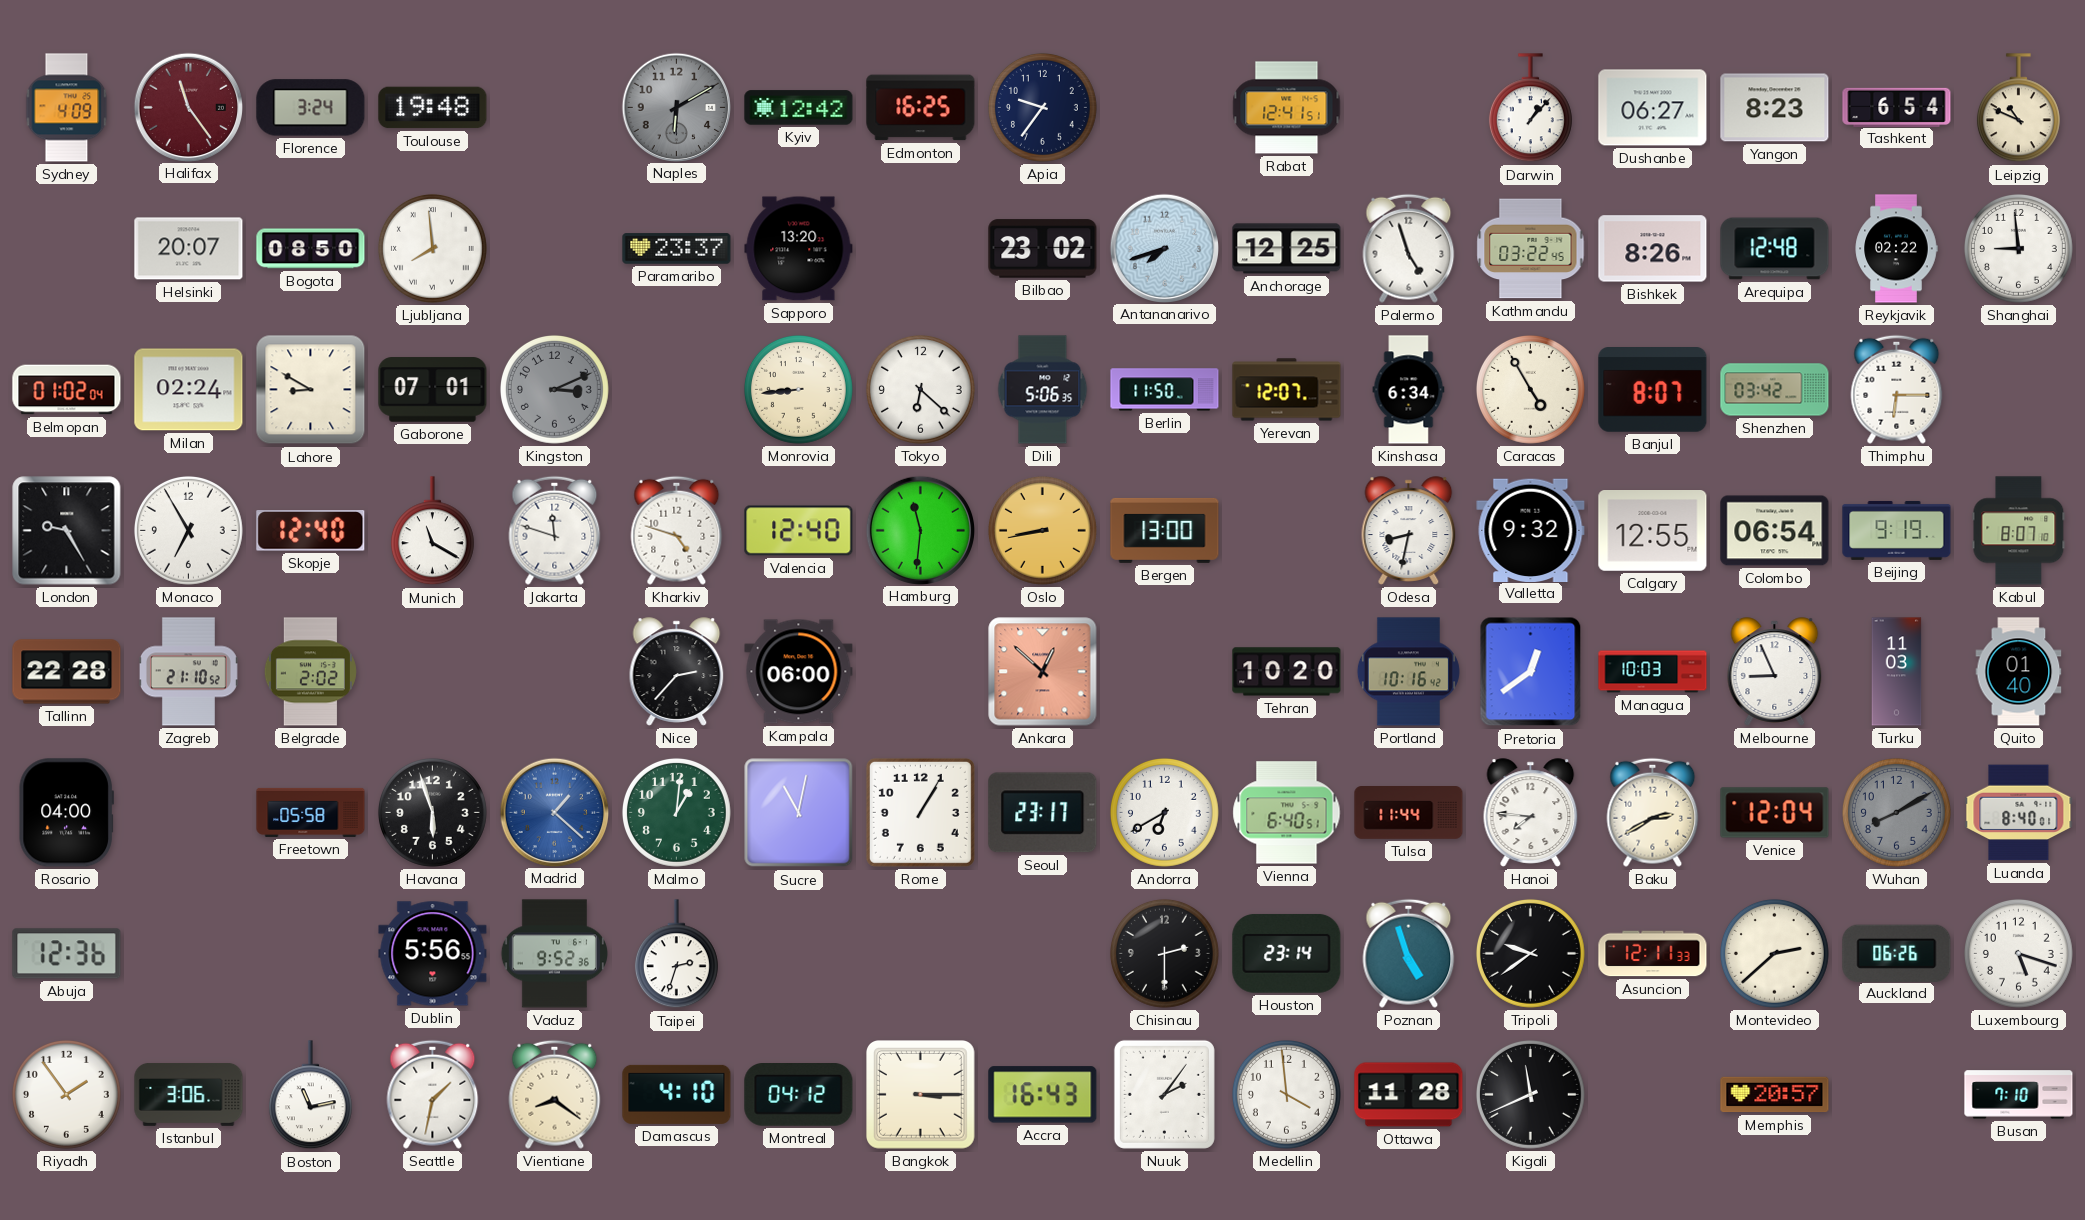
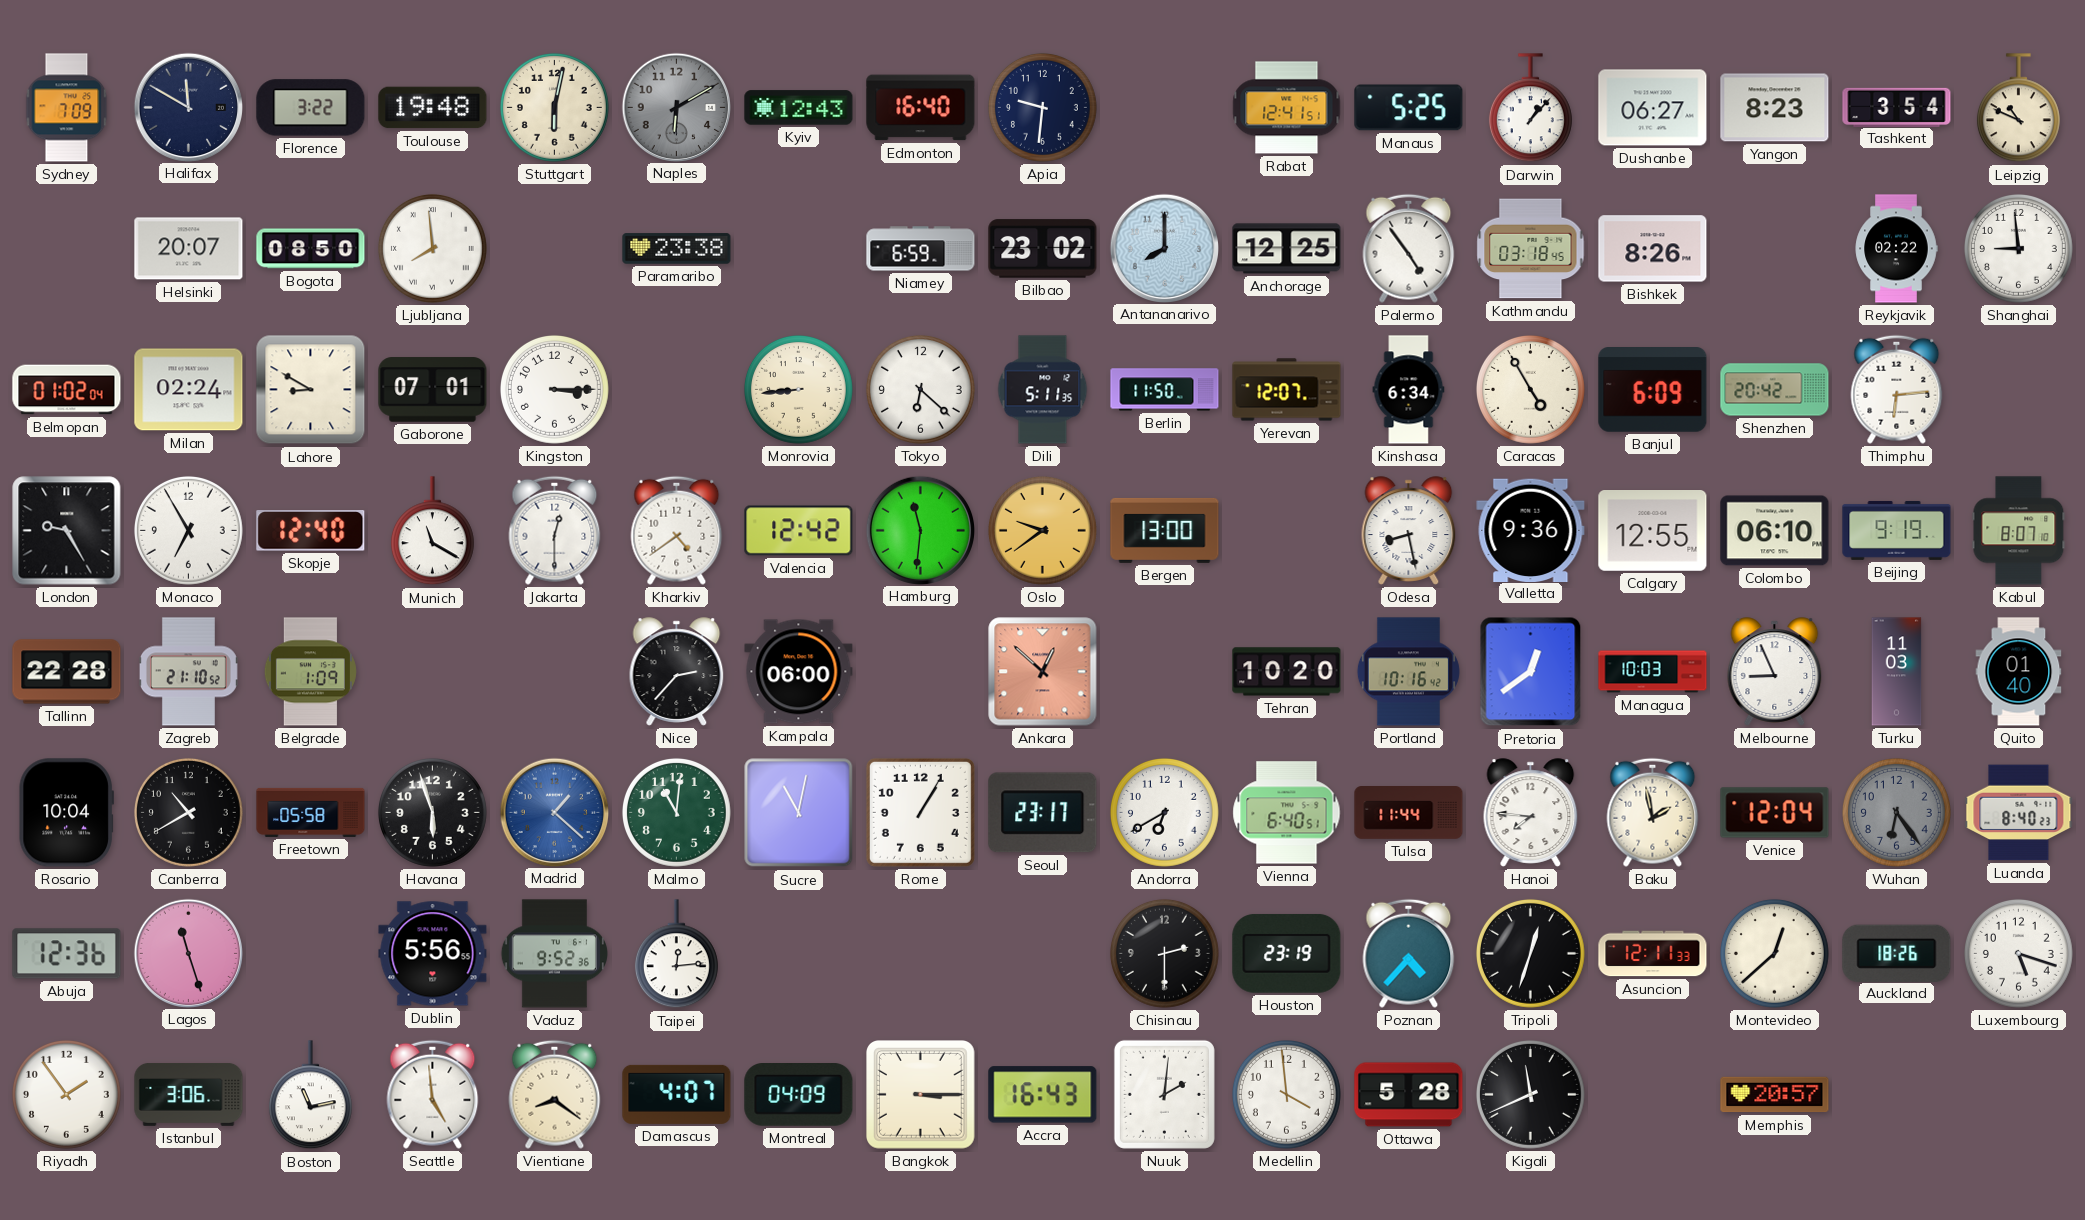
Sydney: 4:09 -> 7:09 (67, 108)
Halifax: 11:24 -> 11:50 (188, 107)
Halifax dial: burgundy -> navy (188, 107)
Florence: 3:24 -> 3:22 (311, 108)
Stuttgart: none -> 6:02 (554, 107)
Kyiv: 12:42 -> 12:43 (799, 108)
Edmonton: 16:25 -> 16:40 (921, 108)
Apia: 9:36 -> 9:31 (1042, 107)
Manaus: none -> 5:25 (1409, 108)
Tashkent: 6:54 -> 3:54 (1897, 107)
Paramaribo: 23:37 -> 23:38 (677, 249)
Sapporo: 13:20 -> none (799, 249)
Niamey: none -> 6:59 (921, 249)
Antananarivo: 7:42 -> 8:00 (1164, 248)
Palermo: 4:57 -> 4:54 (1409, 248)
Kathmandu: 03:22 -> 03:18 (1531, 249)
Arequipa: 12:48 -> none (1775, 249)
Kingston: 3:11 -> 3:15 (554, 389)
Kingston dial: grey -> white (554, 389)
Dili: 5:06 -> 5:11 (1043, 390)
Banjul: 8:07 -> 6:09 (1653, 390)
Shenzhen: 03:42 -> 20:42 (1775, 390)
Thimphu: 6:15 -> 6:14 (1897, 389)
Jakarta: 11:48 -> 12:30 (555, 530)
Kharkiv: 4:48 -> 4:39 (677, 530)
Valencia: 12:40 -> 12:42 (799, 531)
Oslo: 8:43 -> 9:39 (1042, 530)
Odesa: 8:32 -> 8:28 (1409, 531)
Valletta: 9:32 -> 9:36 (1531, 530)
Colombo: 06:54 -> 06:10 (1775, 531)
Belgrade: 2:02 -> 1:09 (310, 672)
Rosario: 04:00 -> 10:04 (66, 813)
Canberra: none -> 10:40 (188, 812)
Malmo: 1:01 -> 11:01 (676, 812)
Baku: 2:40 -> 1:58 (1653, 812)
Wuhan: 8:10 -> 6:24 (1896, 812)
Luanda: 8:40:01 -> 8:40:23 (2019, 813)
Lagos: none -> 11:27 (188, 953)
Taipei: 2:33 -> 12:14 (676, 954)
Houston: 23:14 -> 23:19 (1287, 954)
Poznan: 4:57 -> 4:37 (1409, 953)
Tripoli: 9:39 -> 12:33 (1530, 953)
Montevideo: 2:38 -> 12:38 (1774, 953)
Auckland: 06:26 -> 18:26 (1897, 953)
Seattle: 1:32 -> 4:59 (433, 1094)
Damascus: 4:10 -> 4:07 (677, 1094)
Montreal: 04:12 -> 04:09 (799, 1095)
Nuuk: 2:06 -> 2:01 (1164, 1094)
Ottawa: 11:28 -> 5:28 (1409, 1095)
Busan: 7:10 -> none (2019, 1095)
